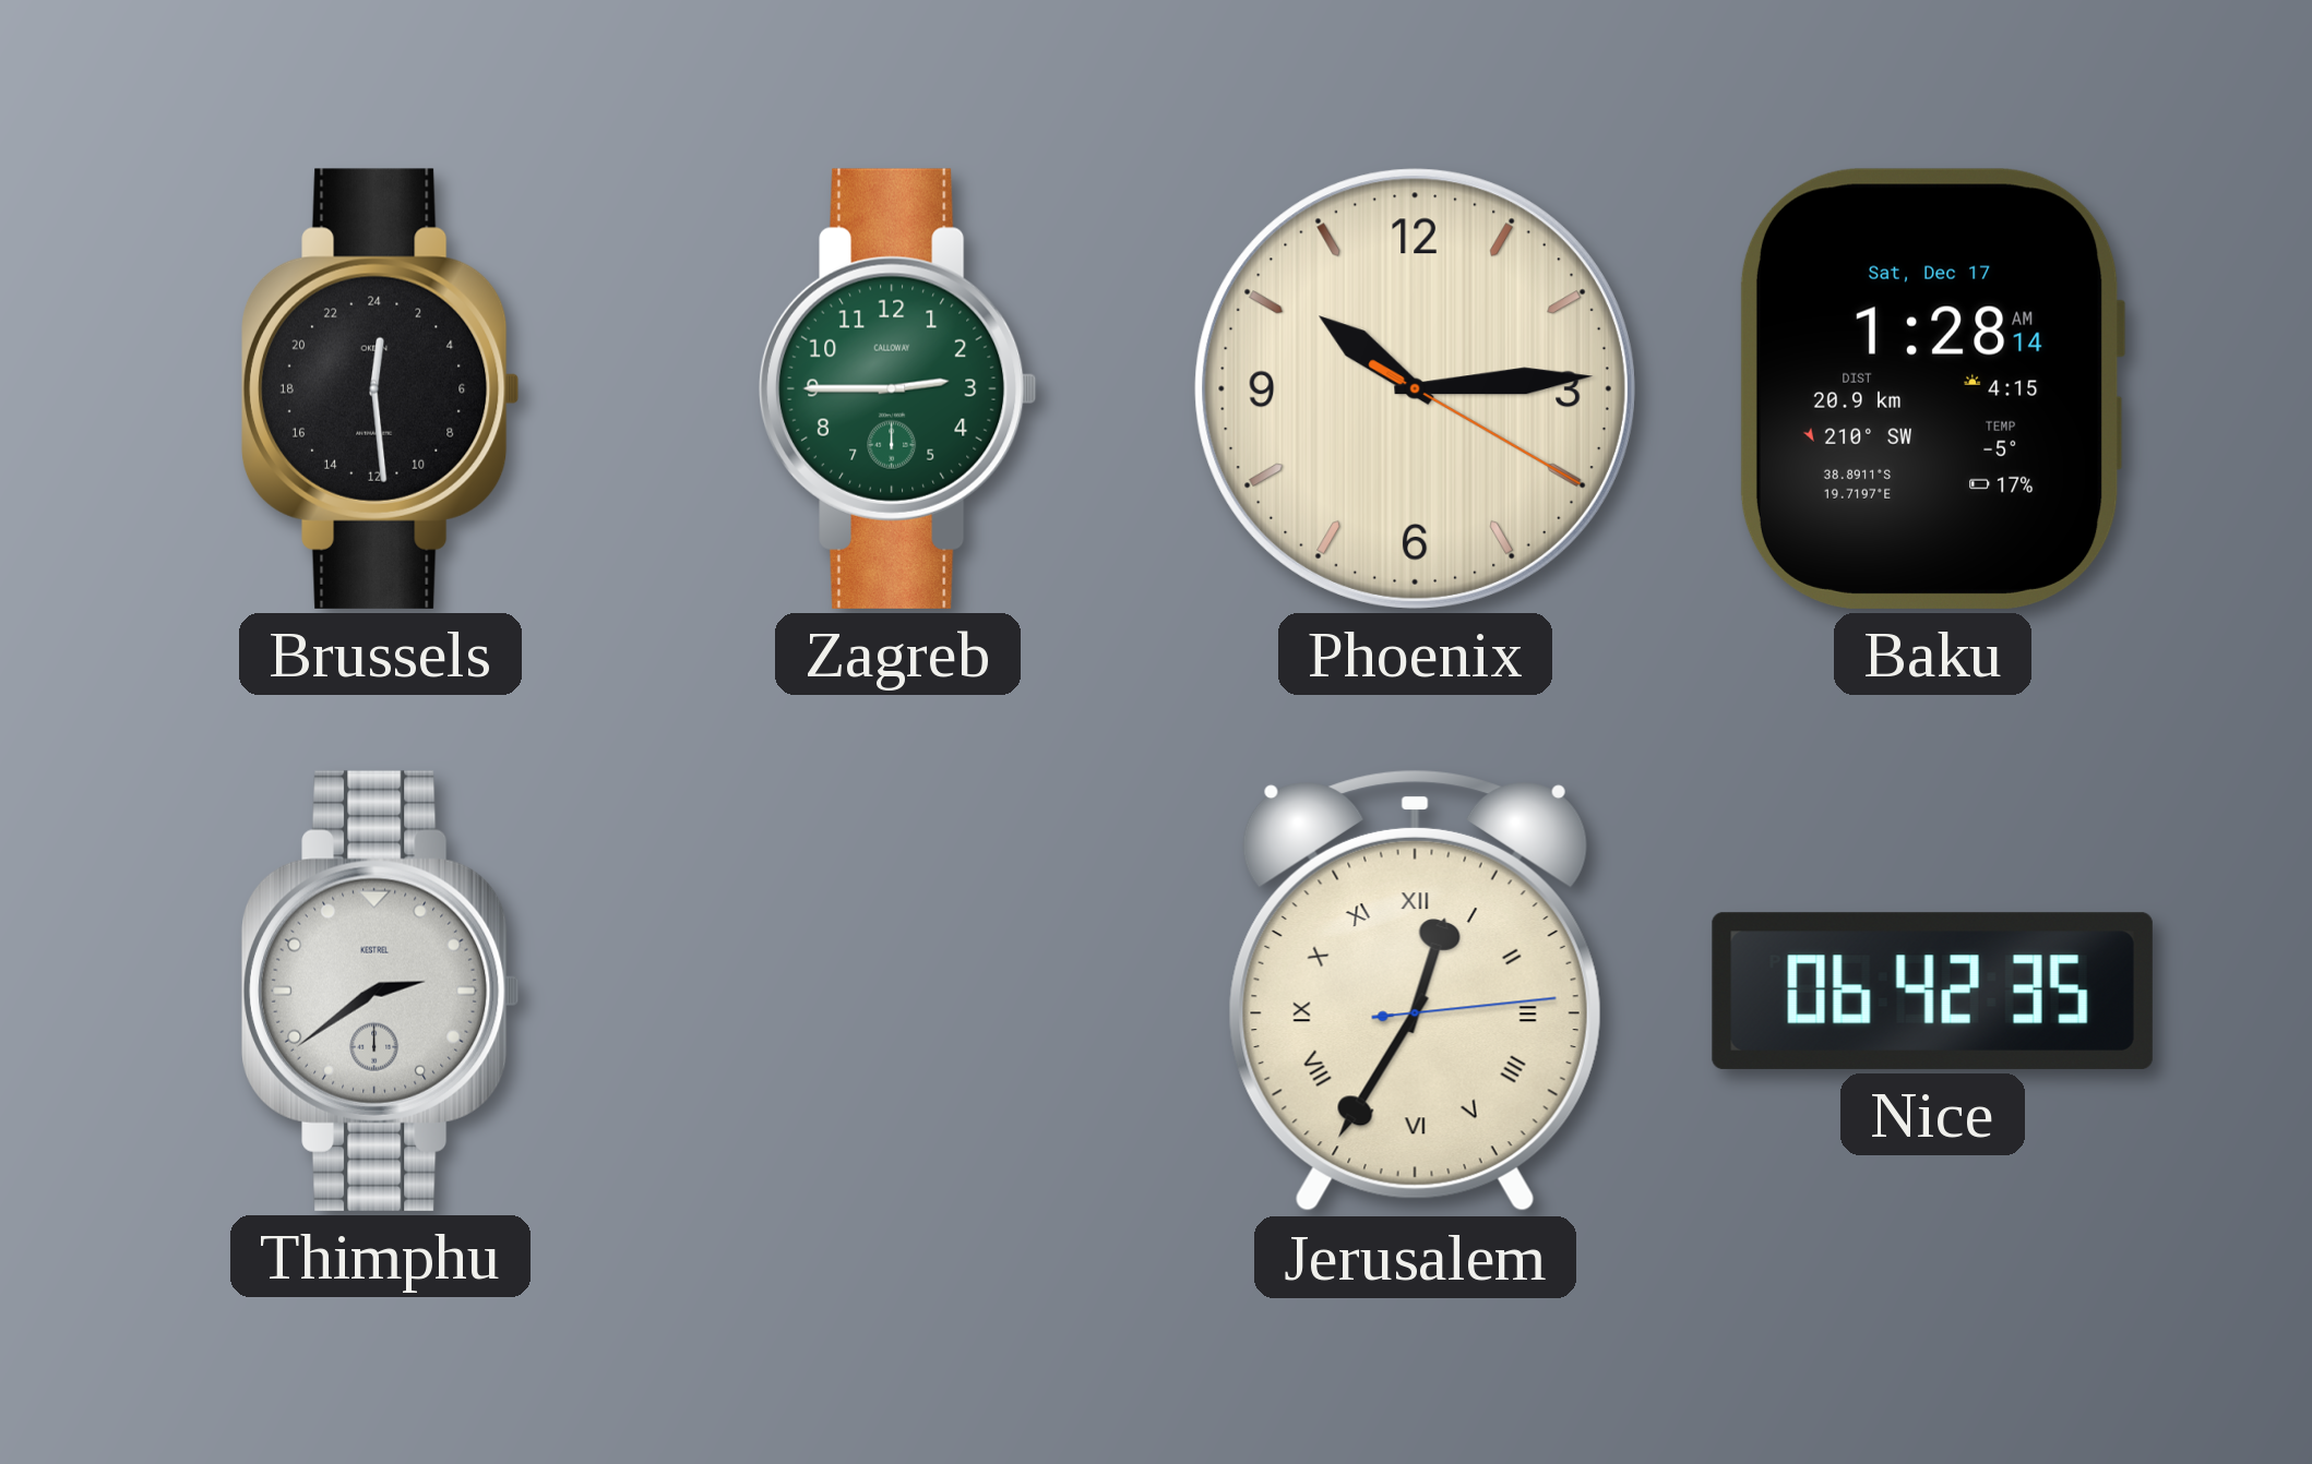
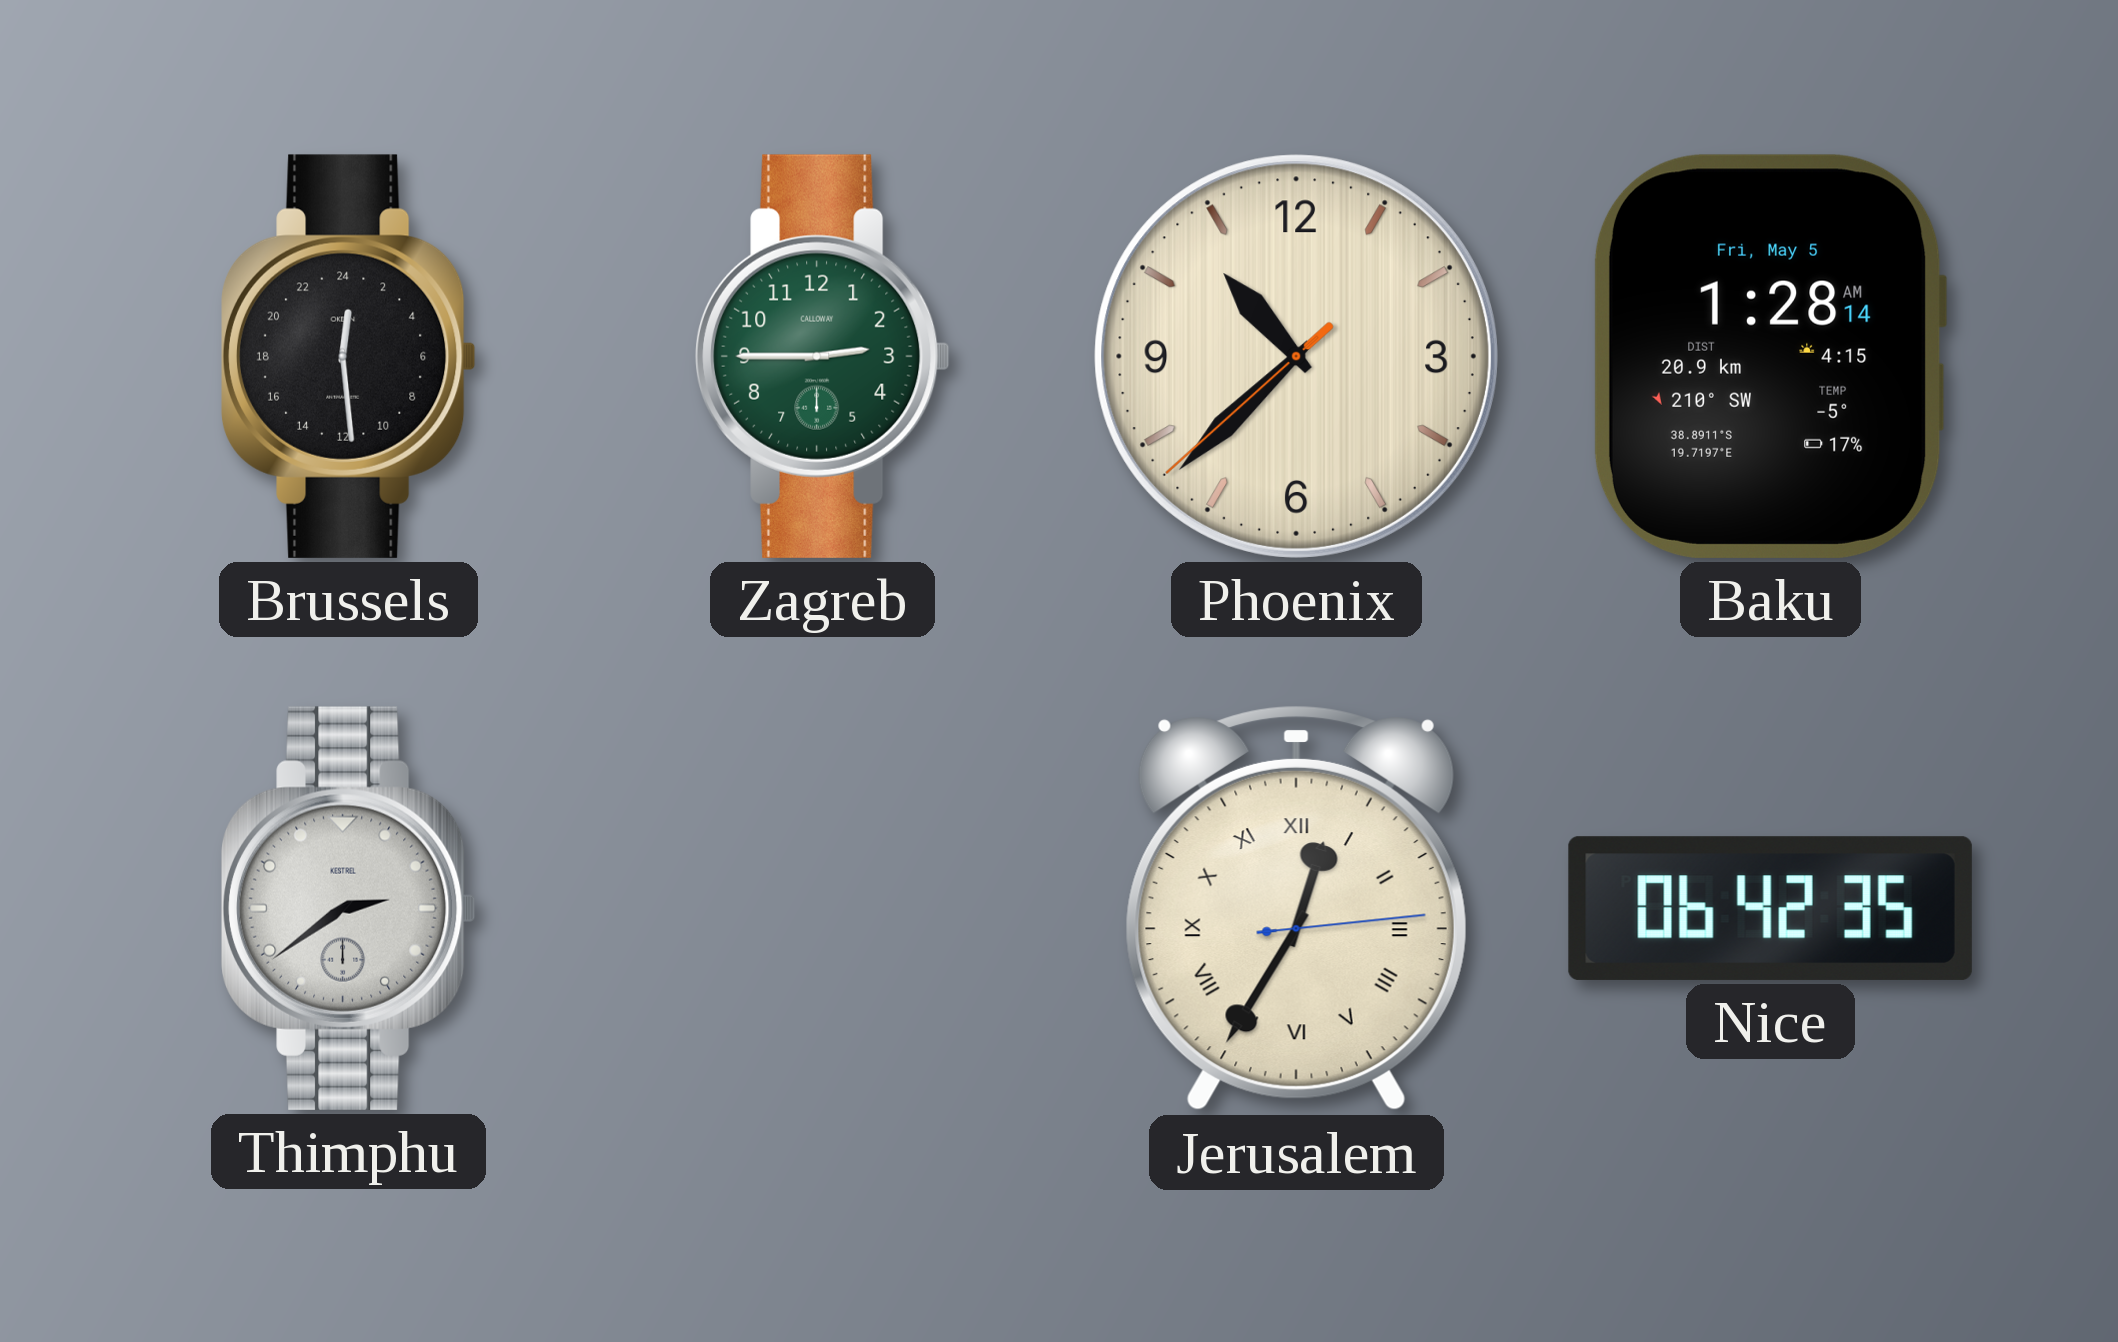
Phoenix: 10:14 -> 10:37 (1296, 356)
Baku date: Sat, Dec 17 -> Fri, May 5 (1770, 356)
